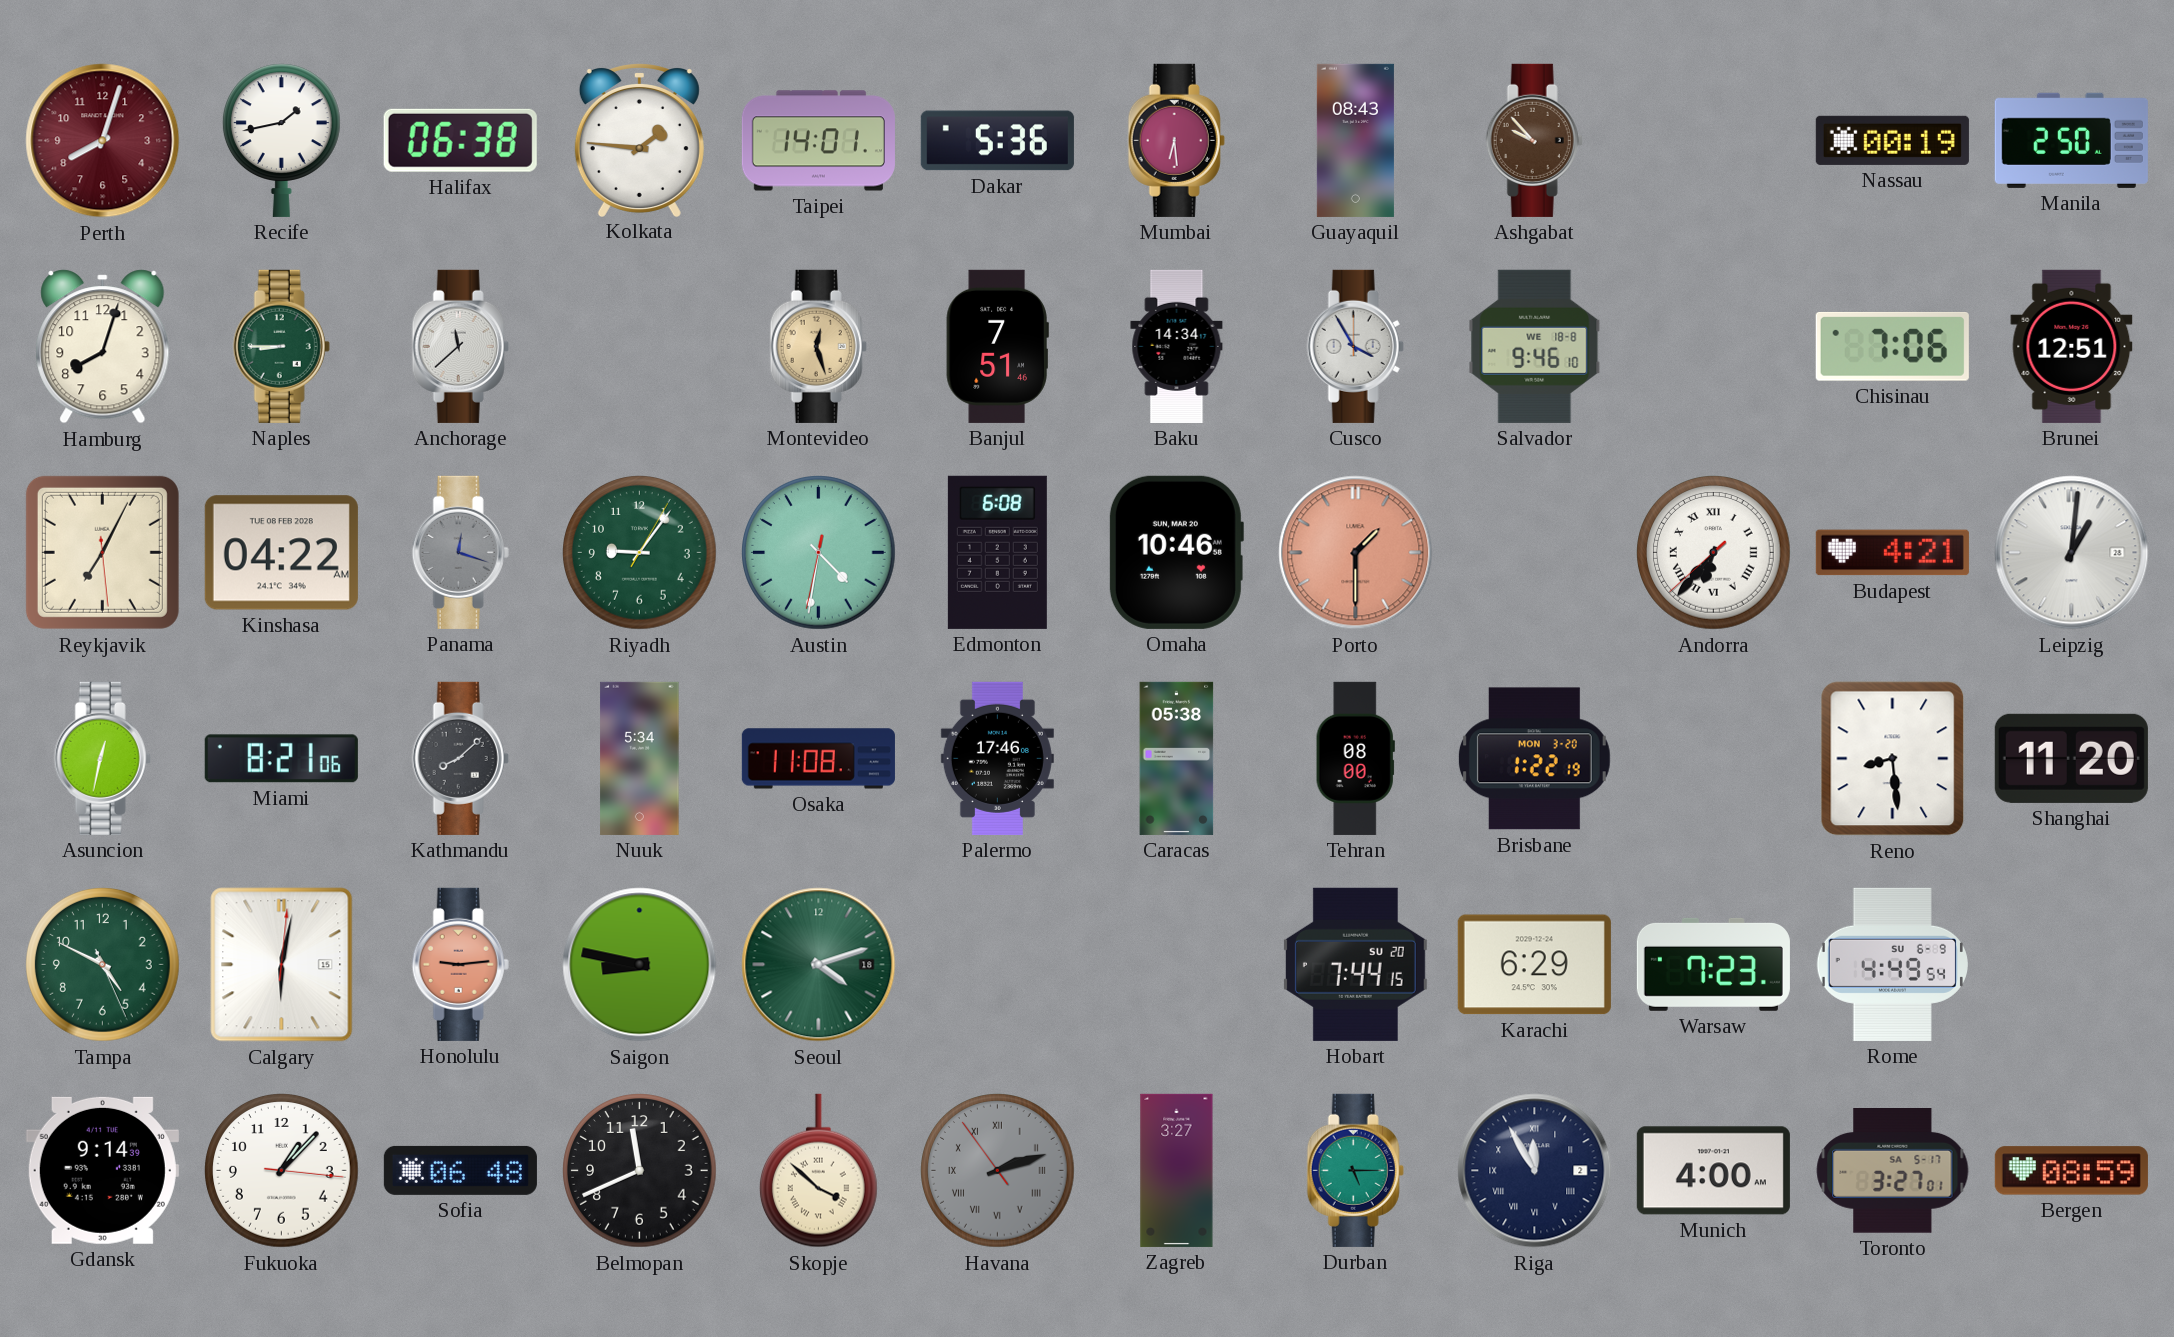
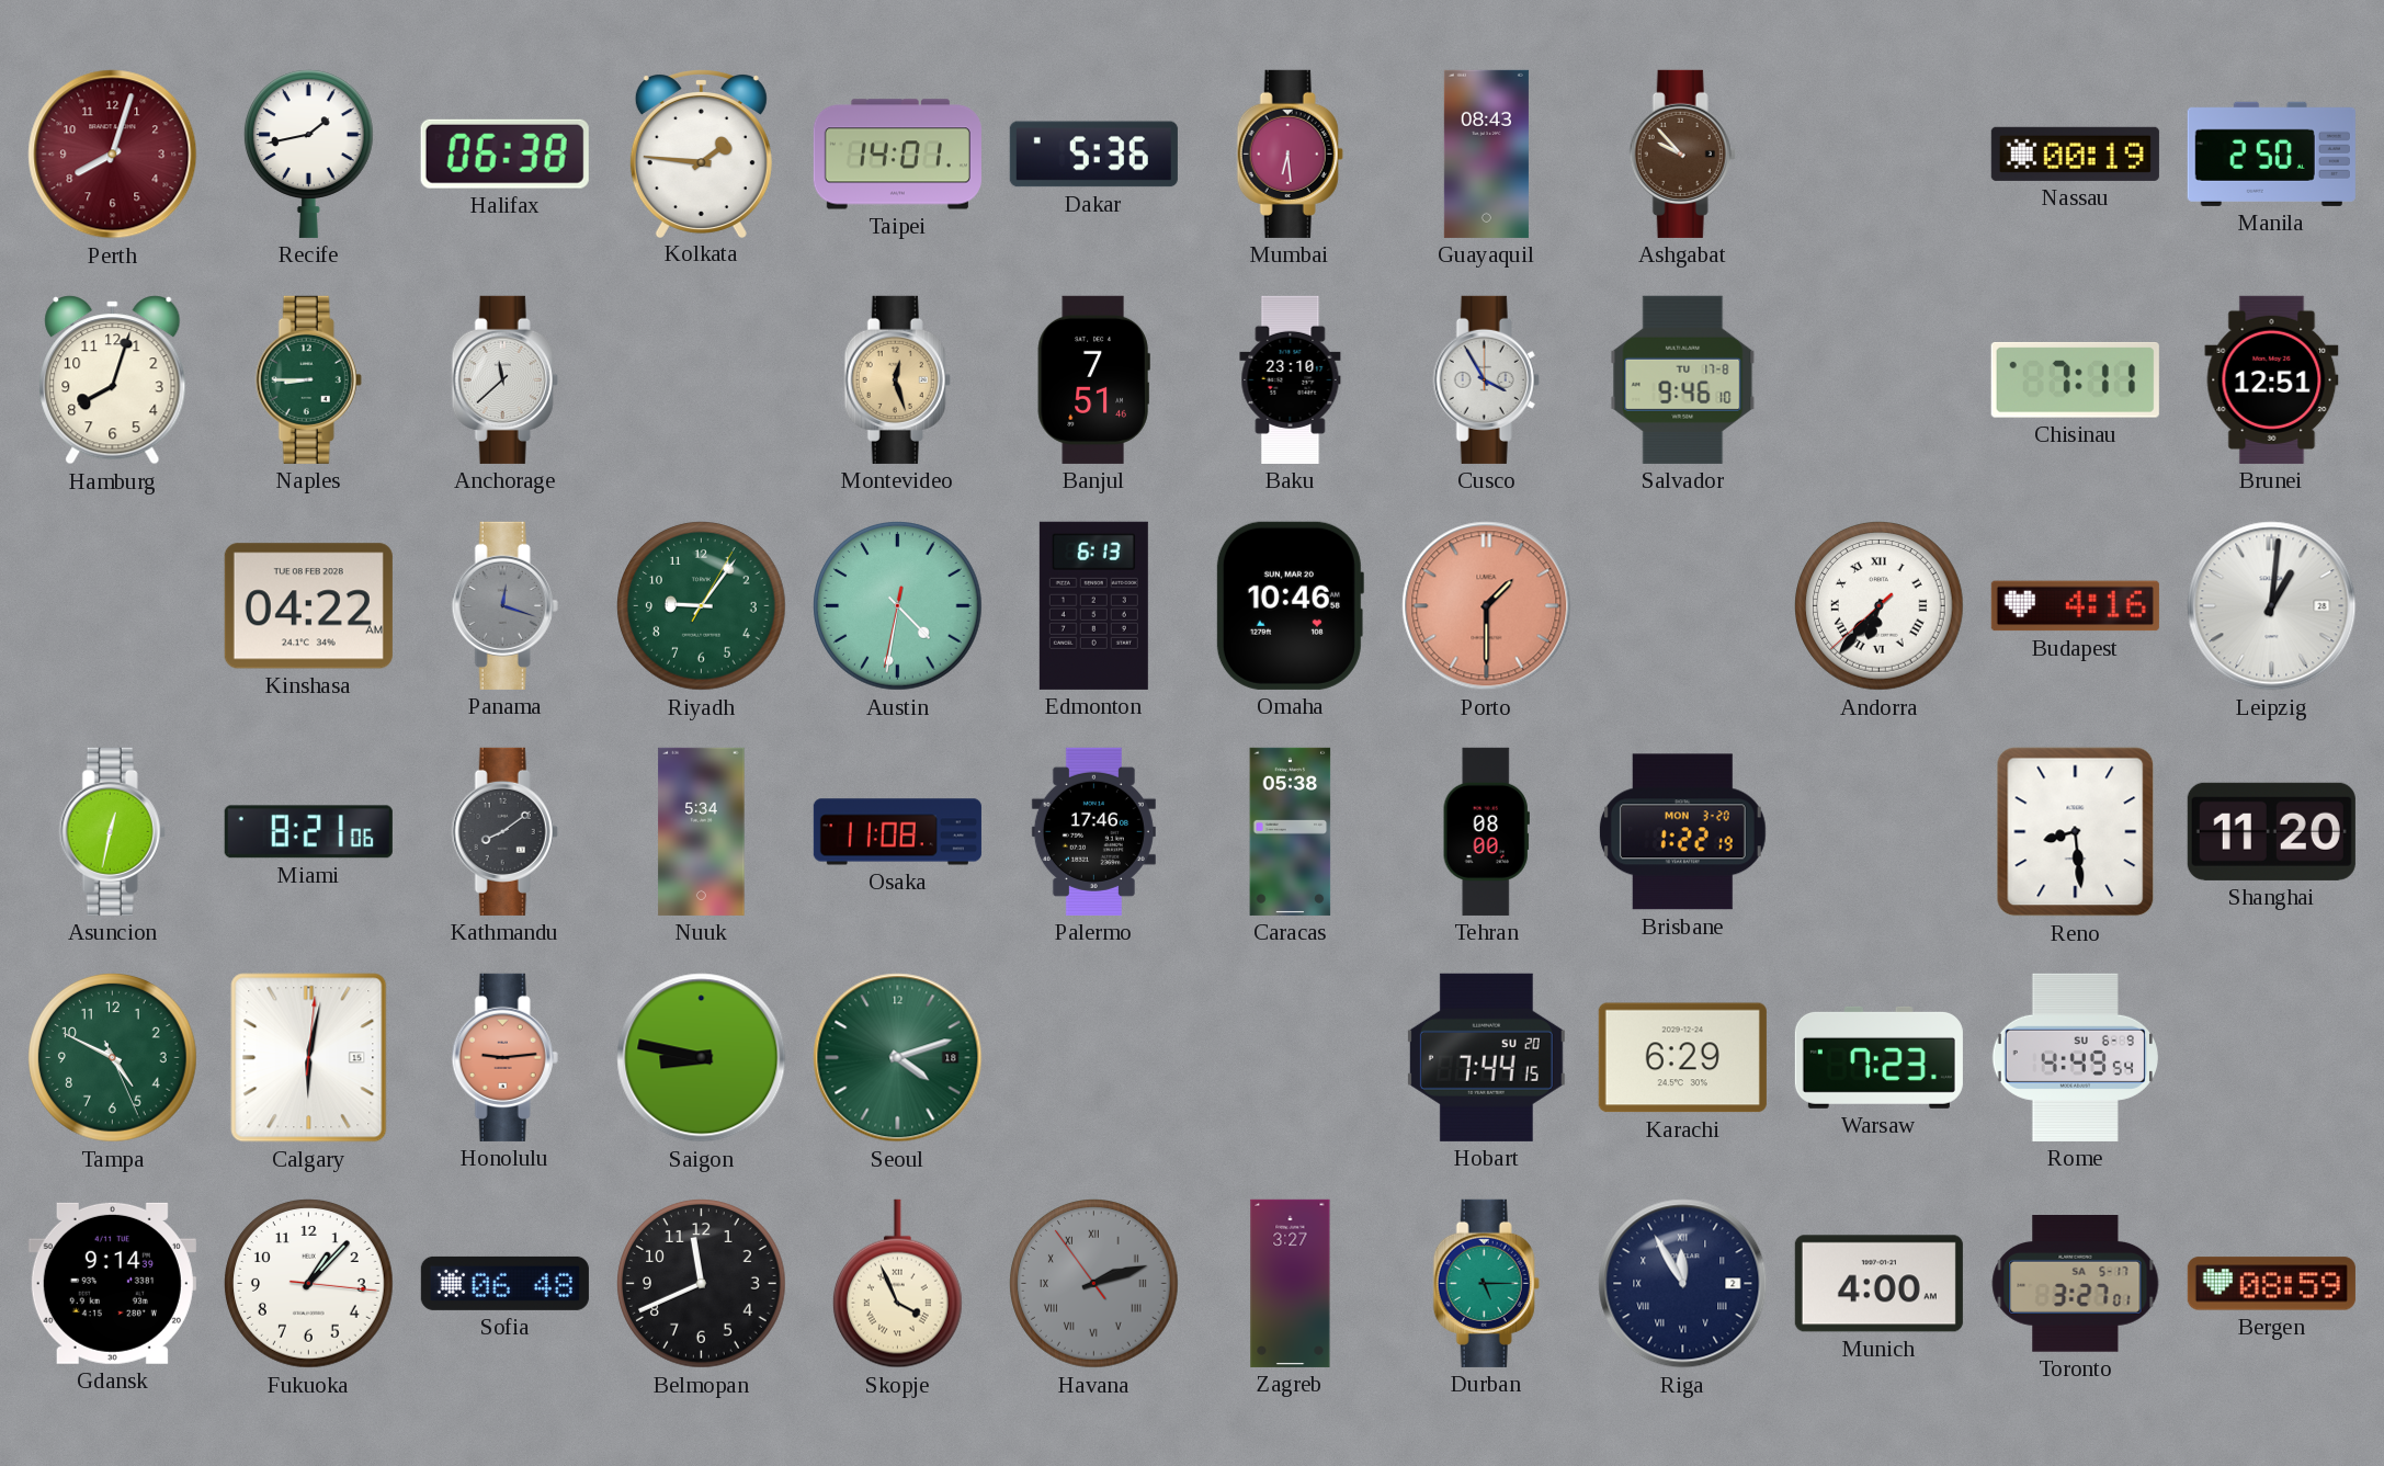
Baku: 14:34 -> 23:10 (1291, 379)
Salvador date: WE 18-8 -> TU 17-8 (1683, 379)
Chisinau: 7:06 -> 7:11 (2075, 379)
Reykjavik: 7:04 -> none (102, 552)
Edmonton: 6:08 -> 6:13 (1093, 605)
Budapest: 4:21 -> 4:16 (2075, 606)
Kathmandu: 8:08 -> 8:09 (504, 831)
Skopje: 3:52 -> 3:56 (897, 1284)
